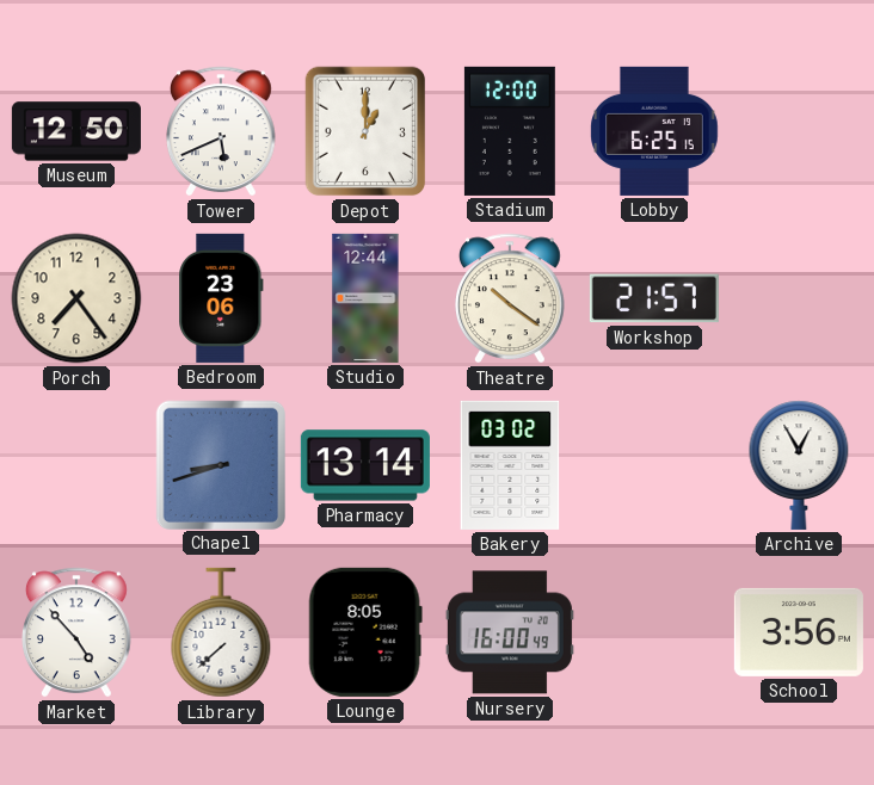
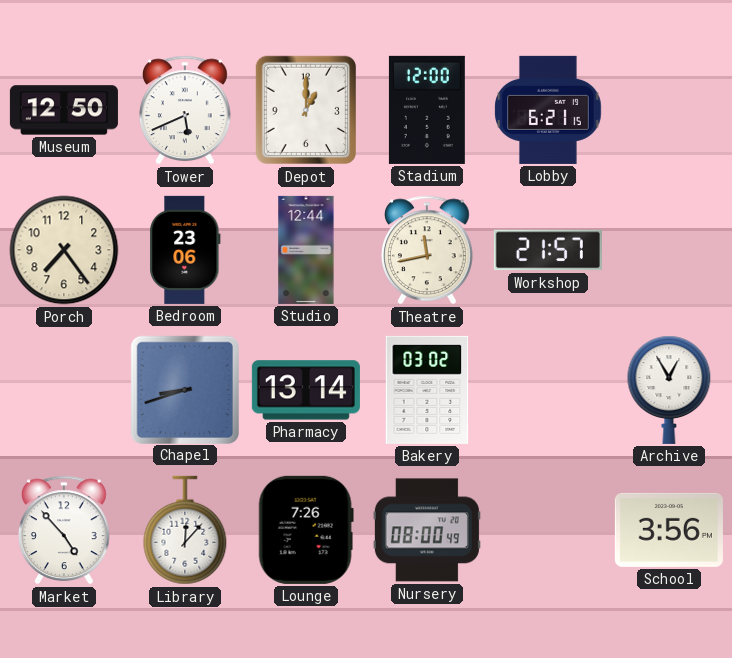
Lobby: 6:25 -> 6:21 (548, 110)
Theatre: 10:21 -> 11:43 (428, 250)
Library: 7:38 -> 12:07 (185, 530)
Lounge: 8:05 -> 7:26 (306, 530)
Nursery: 16:00 -> 08:00 (427, 530)
